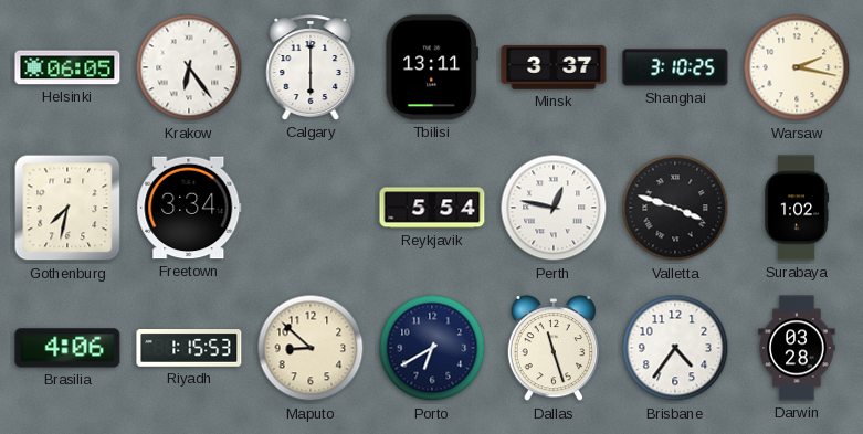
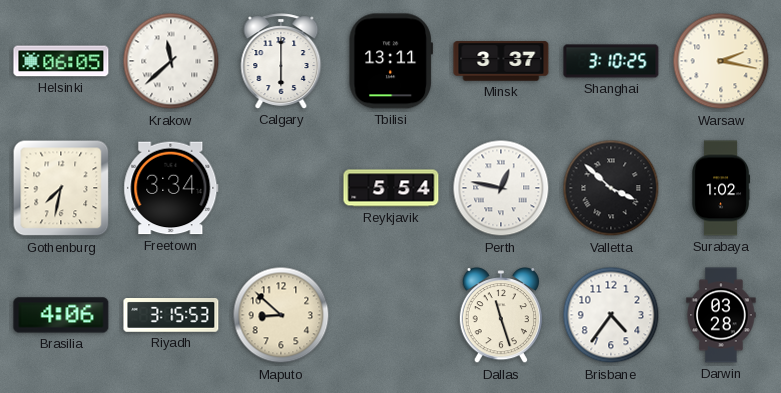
Krakow: 6:24 -> 11:38 (171, 61)
Valletta: 3:48 -> 3:52 (611, 188)
Riyadh: 1:15 -> 3:15 (171, 316)
Porto: 6:40 -> none (432, 348)
